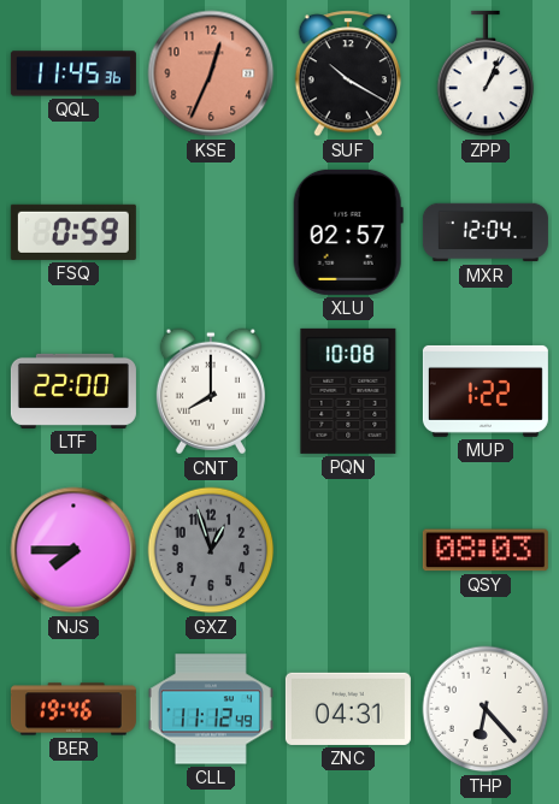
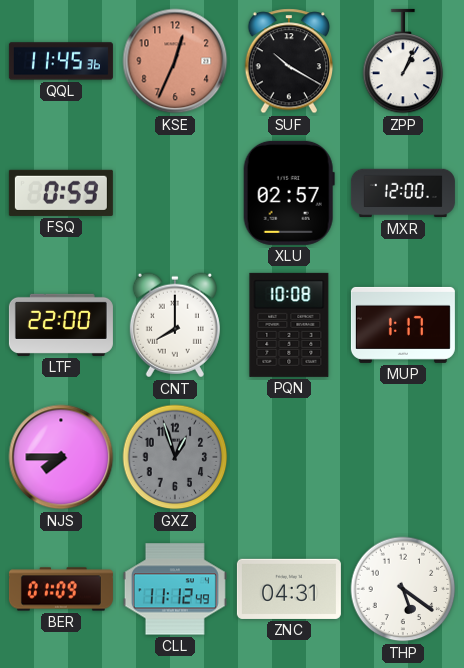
MXR: 12:04 -> 12:00 (403, 193)
MUP: 1:22 -> 1:17 (403, 325)
QSY: 08:03 -> none (486, 550)
BER: 19:46 -> 01:09 (61, 589)
THP: 6:23 -> 5:21 (403, 589)
